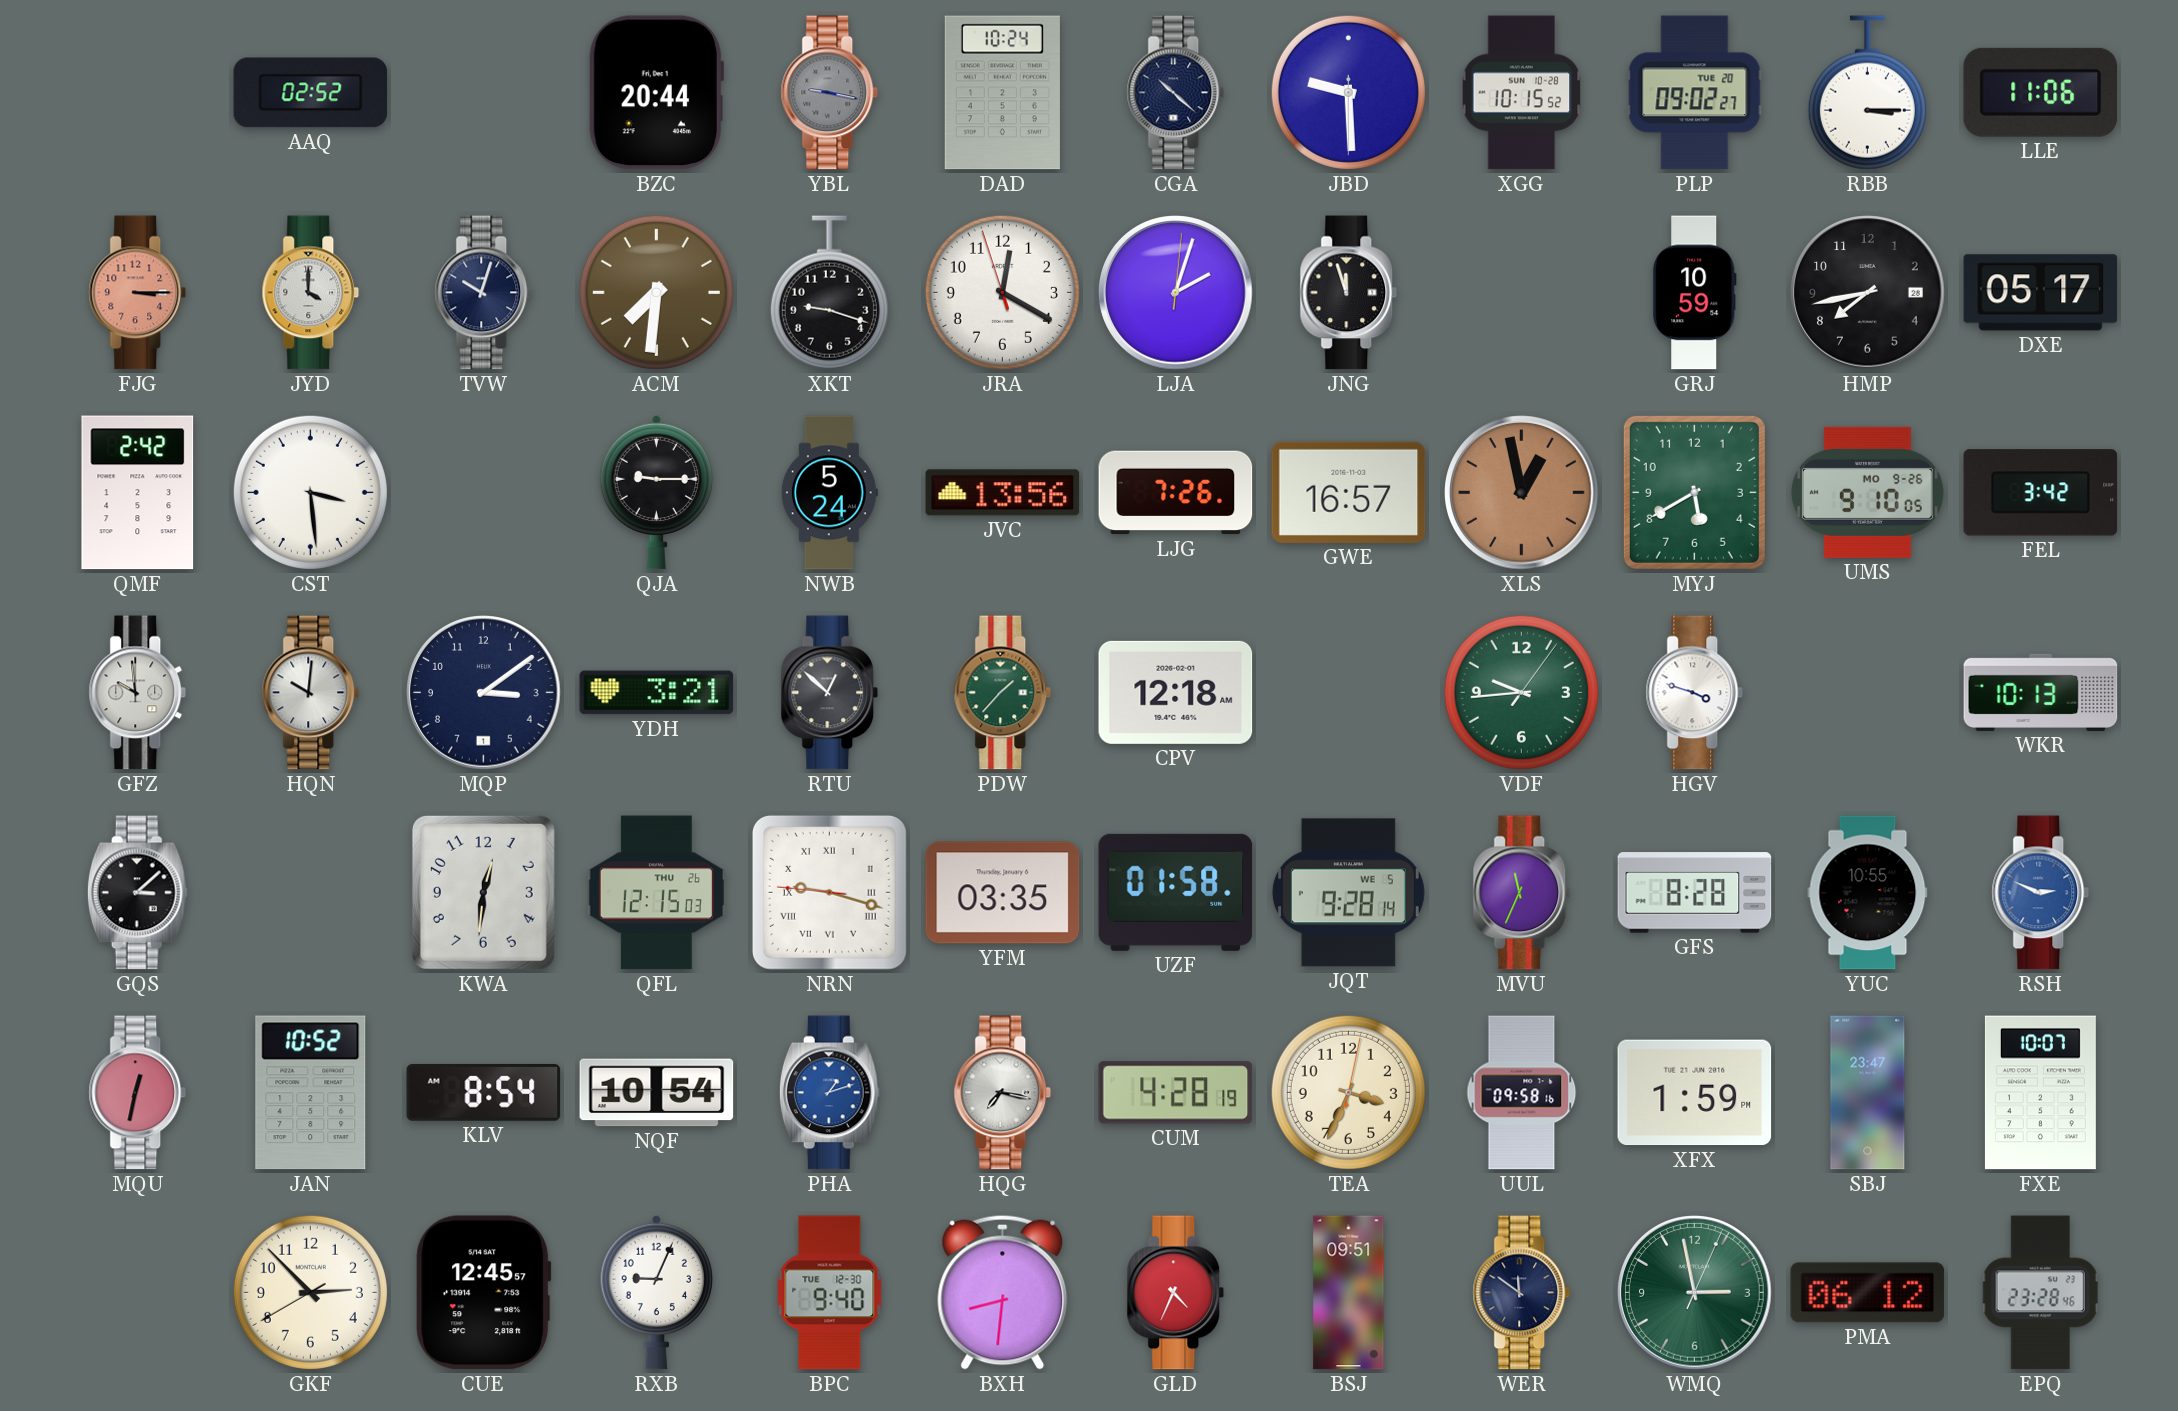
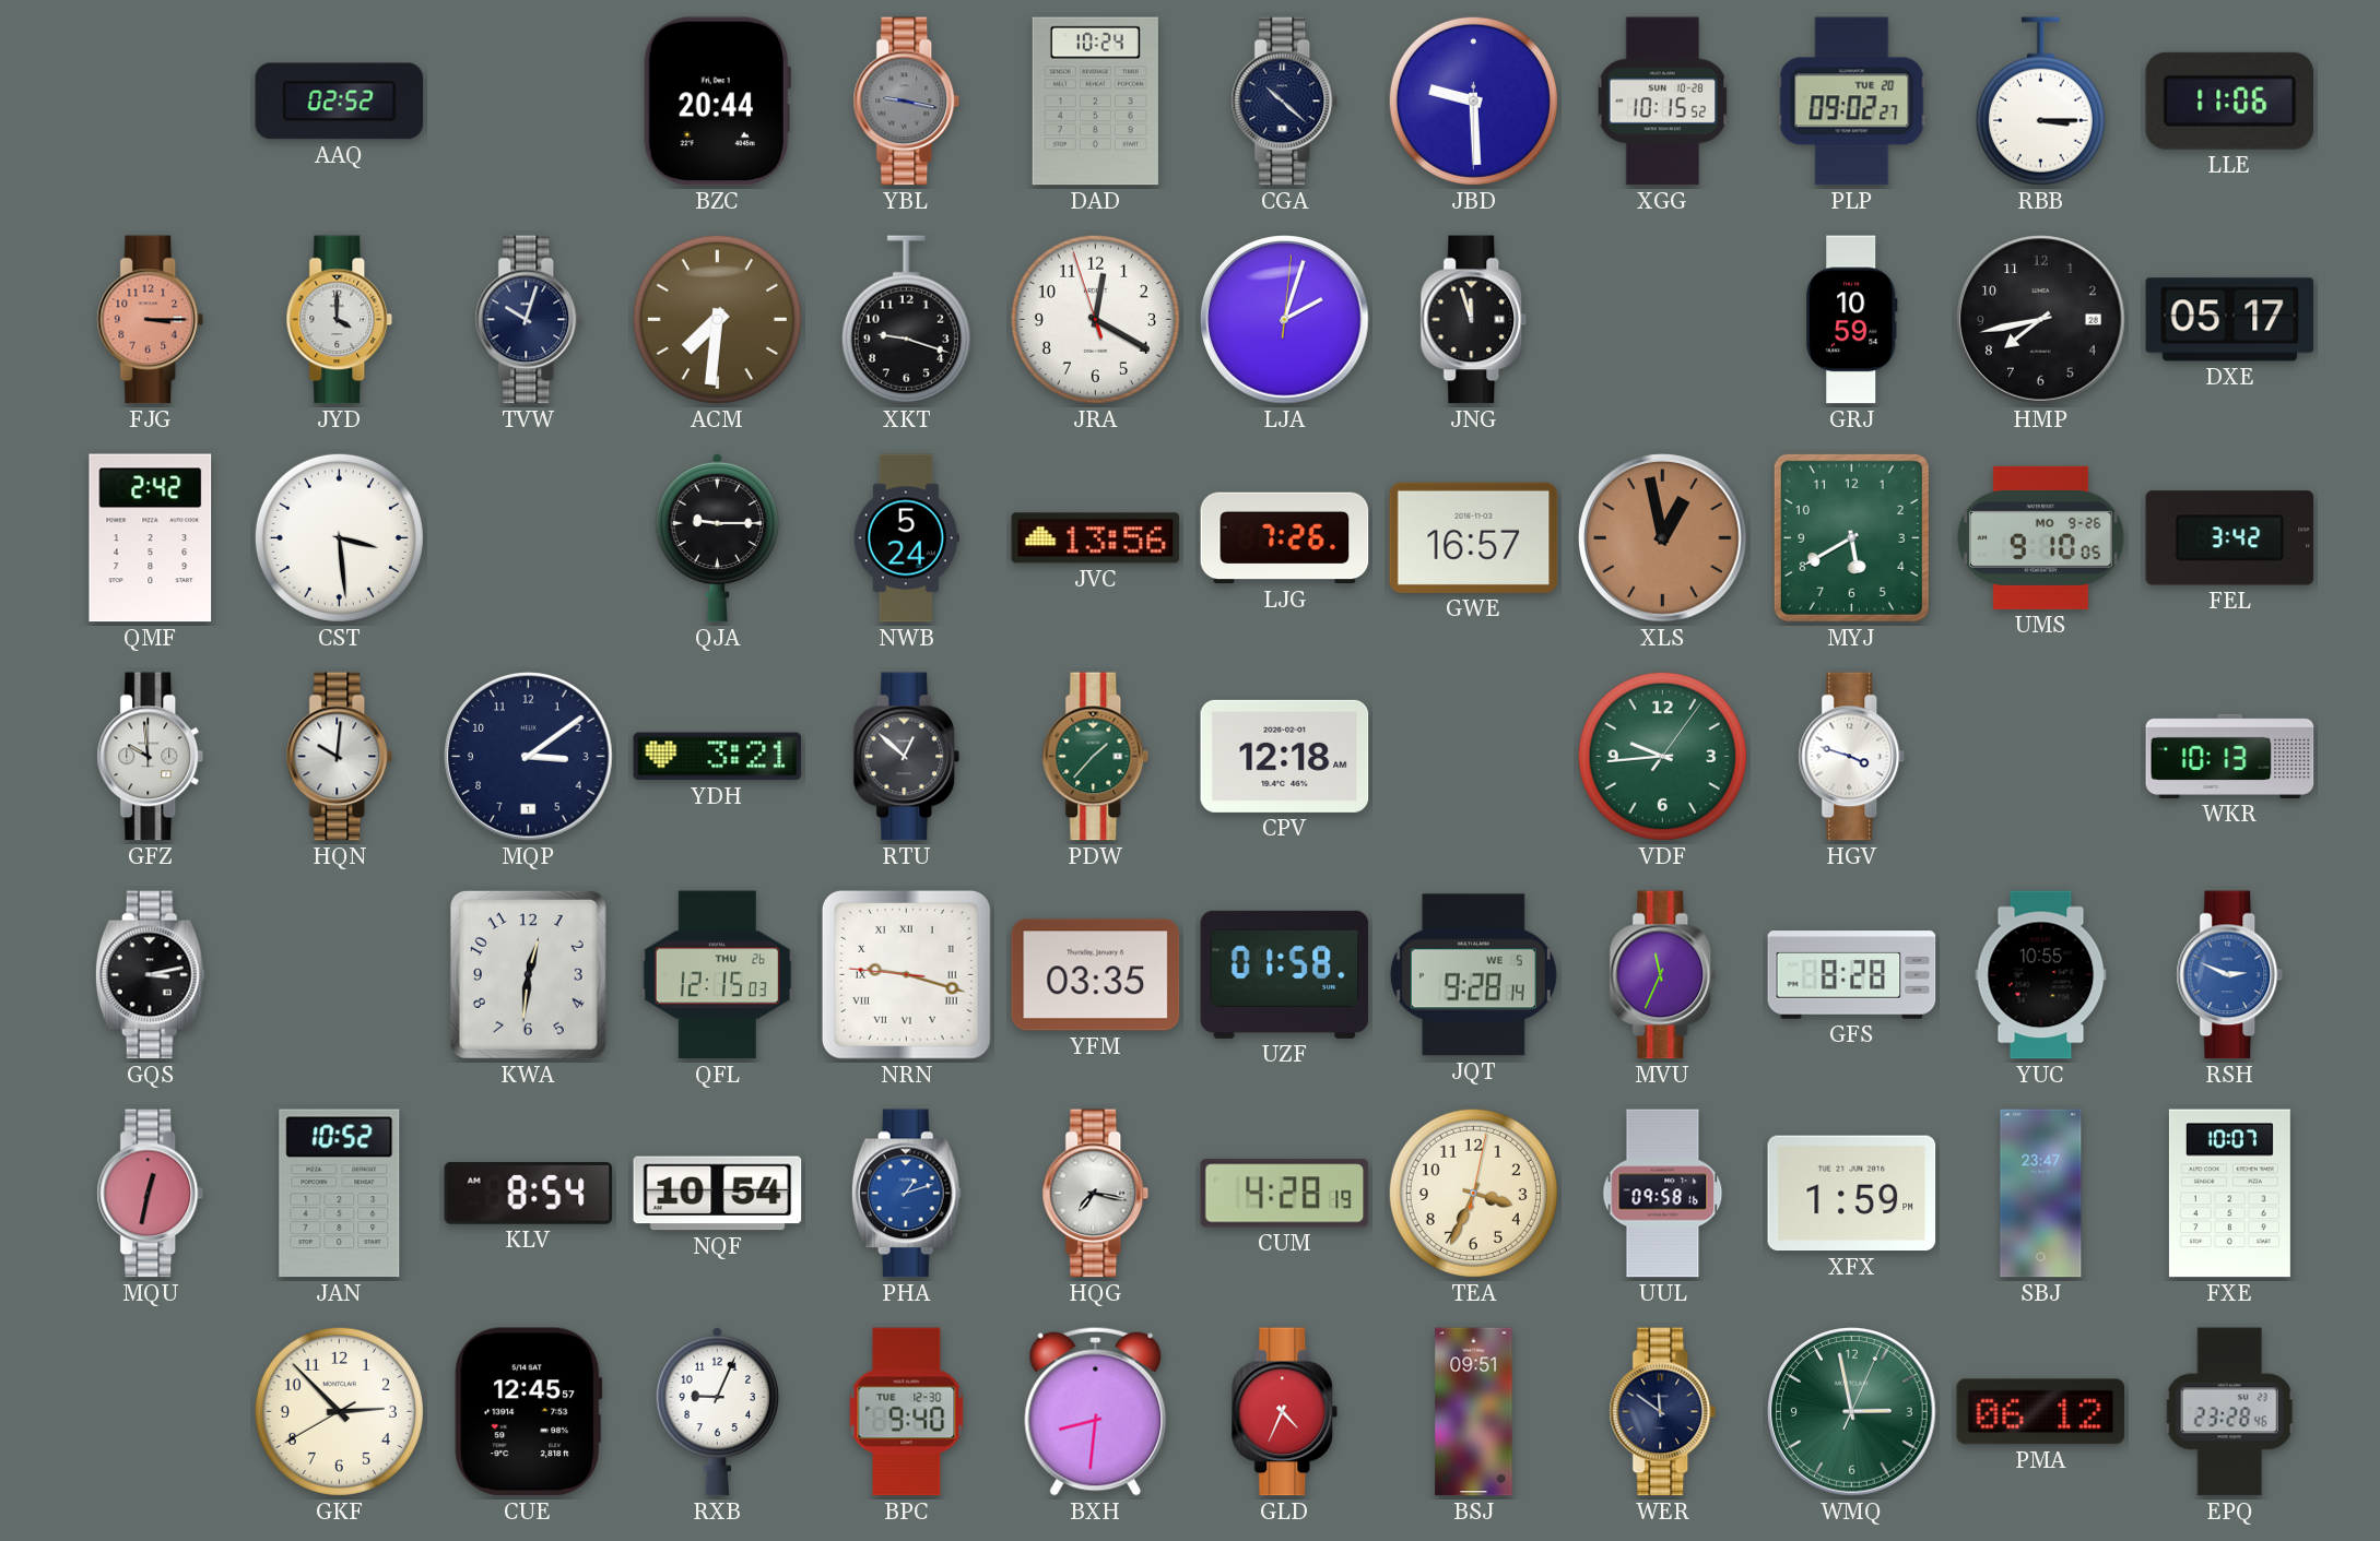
GQS: 3:08 -> 3:13 (150, 975)
